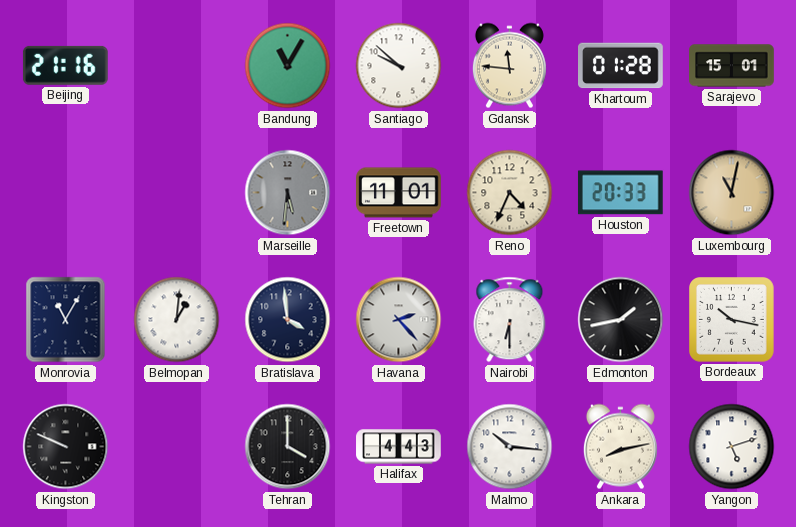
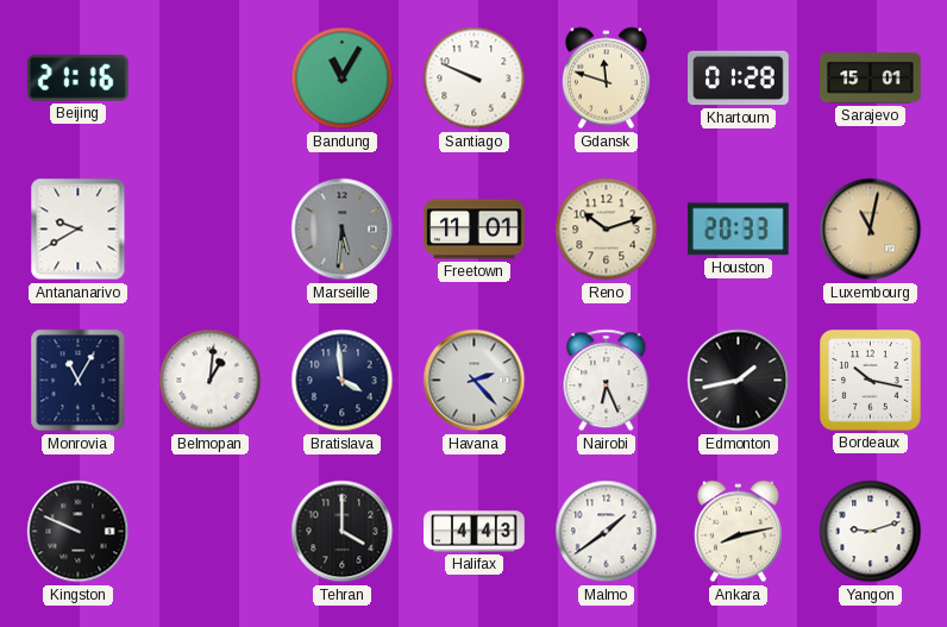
Santiago: 9:52 -> 9:49 (475, 79)
Gdansk: 11:46 -> 11:48 (606, 79)
Antananarivo: none -> 9:40 (79, 230)
Reno: 4:34 -> 10:12 (607, 230)
Nairobi: 6:30 -> 6:26 (607, 381)
Malmo: 10:16 -> 1:39 (607, 532)
Yangon: 5:12 -> 9:12 (871, 532)
